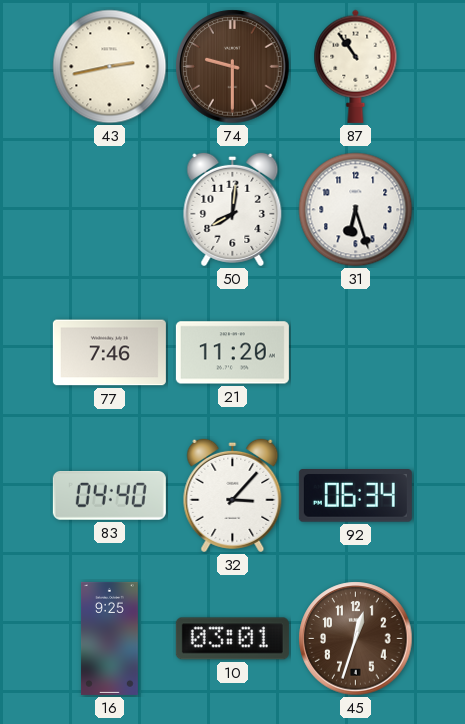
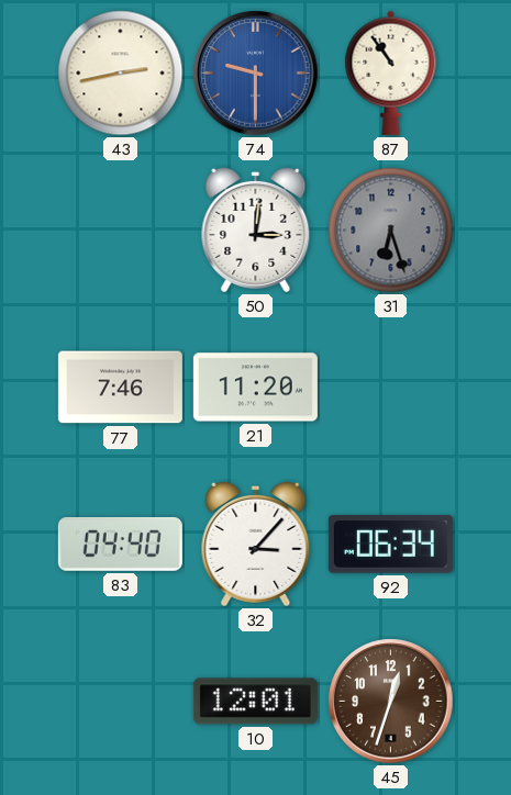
74 dial: brown -> blue (256, 74)
50: 8:01 -> 3:01 (256, 229)
31 dial: white -> grey (391, 231)
16: 9:25 -> none (109, 638)
10: 03:01 -> 12:01 (255, 702)
